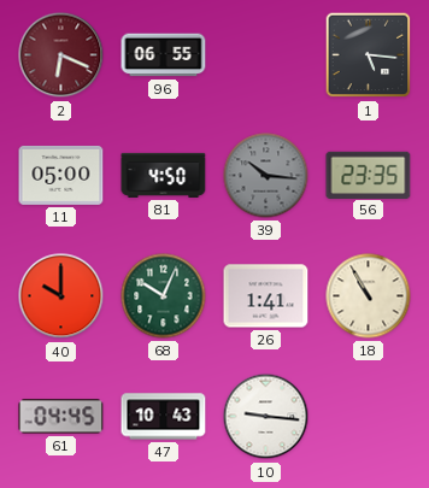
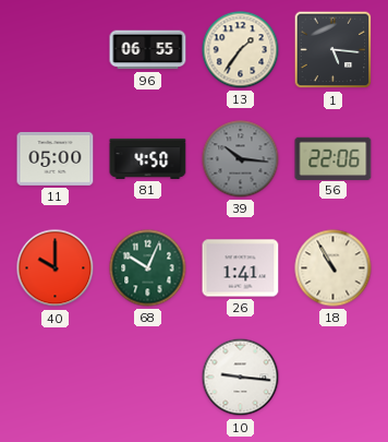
2: 6:19 -> none (61, 55)
13: none -> 1:36 (241, 50)
56: 23:35 -> 22:06 (334, 158)
61: 04:45 -> none (61, 417)
47: 10:43 -> none (164, 417)
